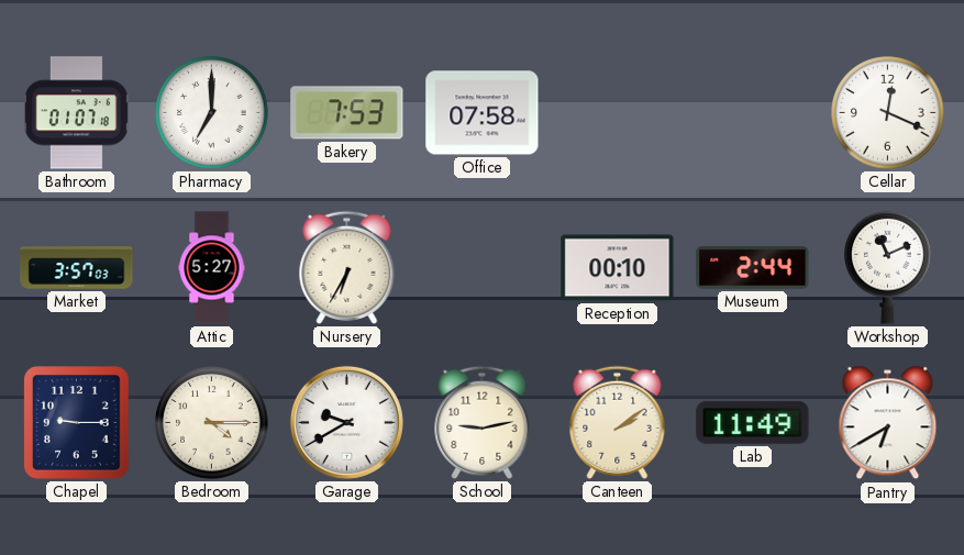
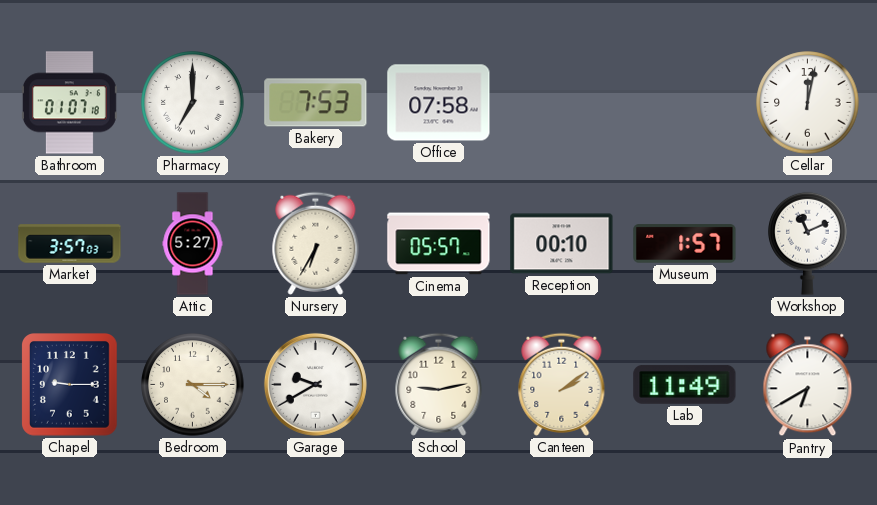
Cellar: 12:19 -> 12:02 (808, 103)
Cinema: none -> 05:57 (439, 244)
Museum: 2:44 -> 1:57 (685, 244)
